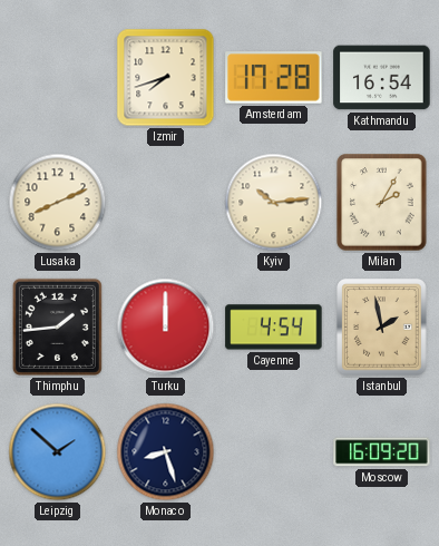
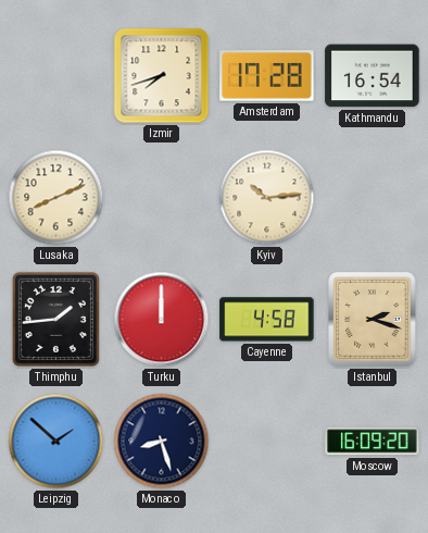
Milan: 2:05 -> none (382, 203)
Cayenne: 4:54 -> 4:58 (267, 320)
Istanbul: 1:58 -> 2:18 (373, 320)
